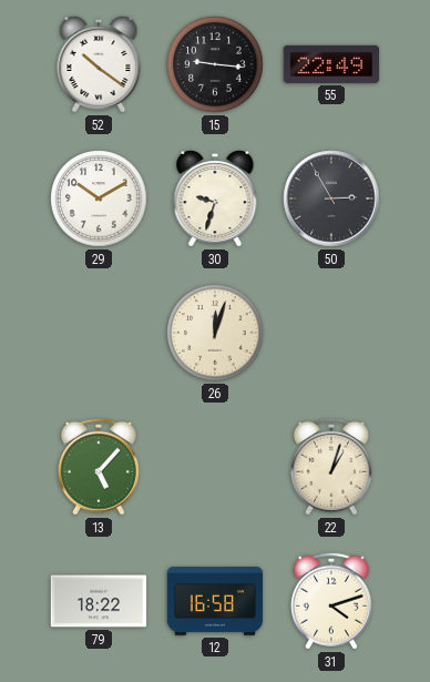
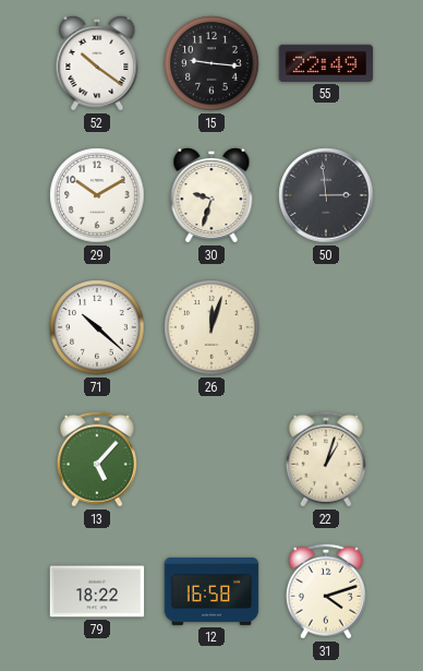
50: 2:55 -> 2:59 (326, 195)
71: none -> 10:22 (97, 327)
